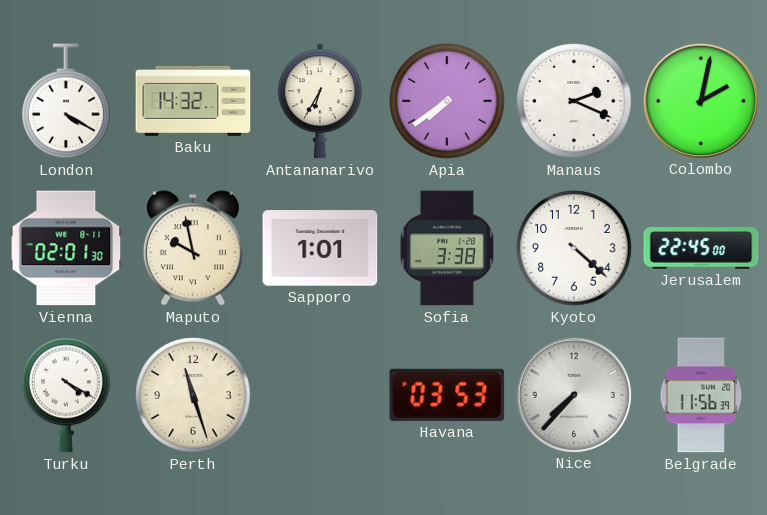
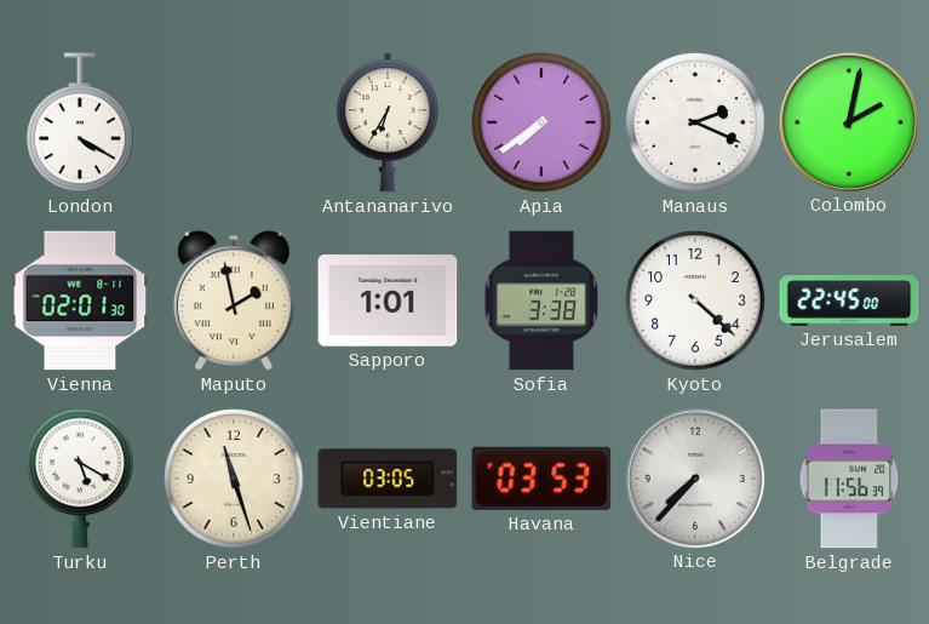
Baku: 14:32 -> none (193, 101)
Maputo: 9:58 -> 1:58 (234, 300)
Turku: 4:20 -> 5:20 (81, 479)
Vientiane: none -> 03:05 (388, 479)
